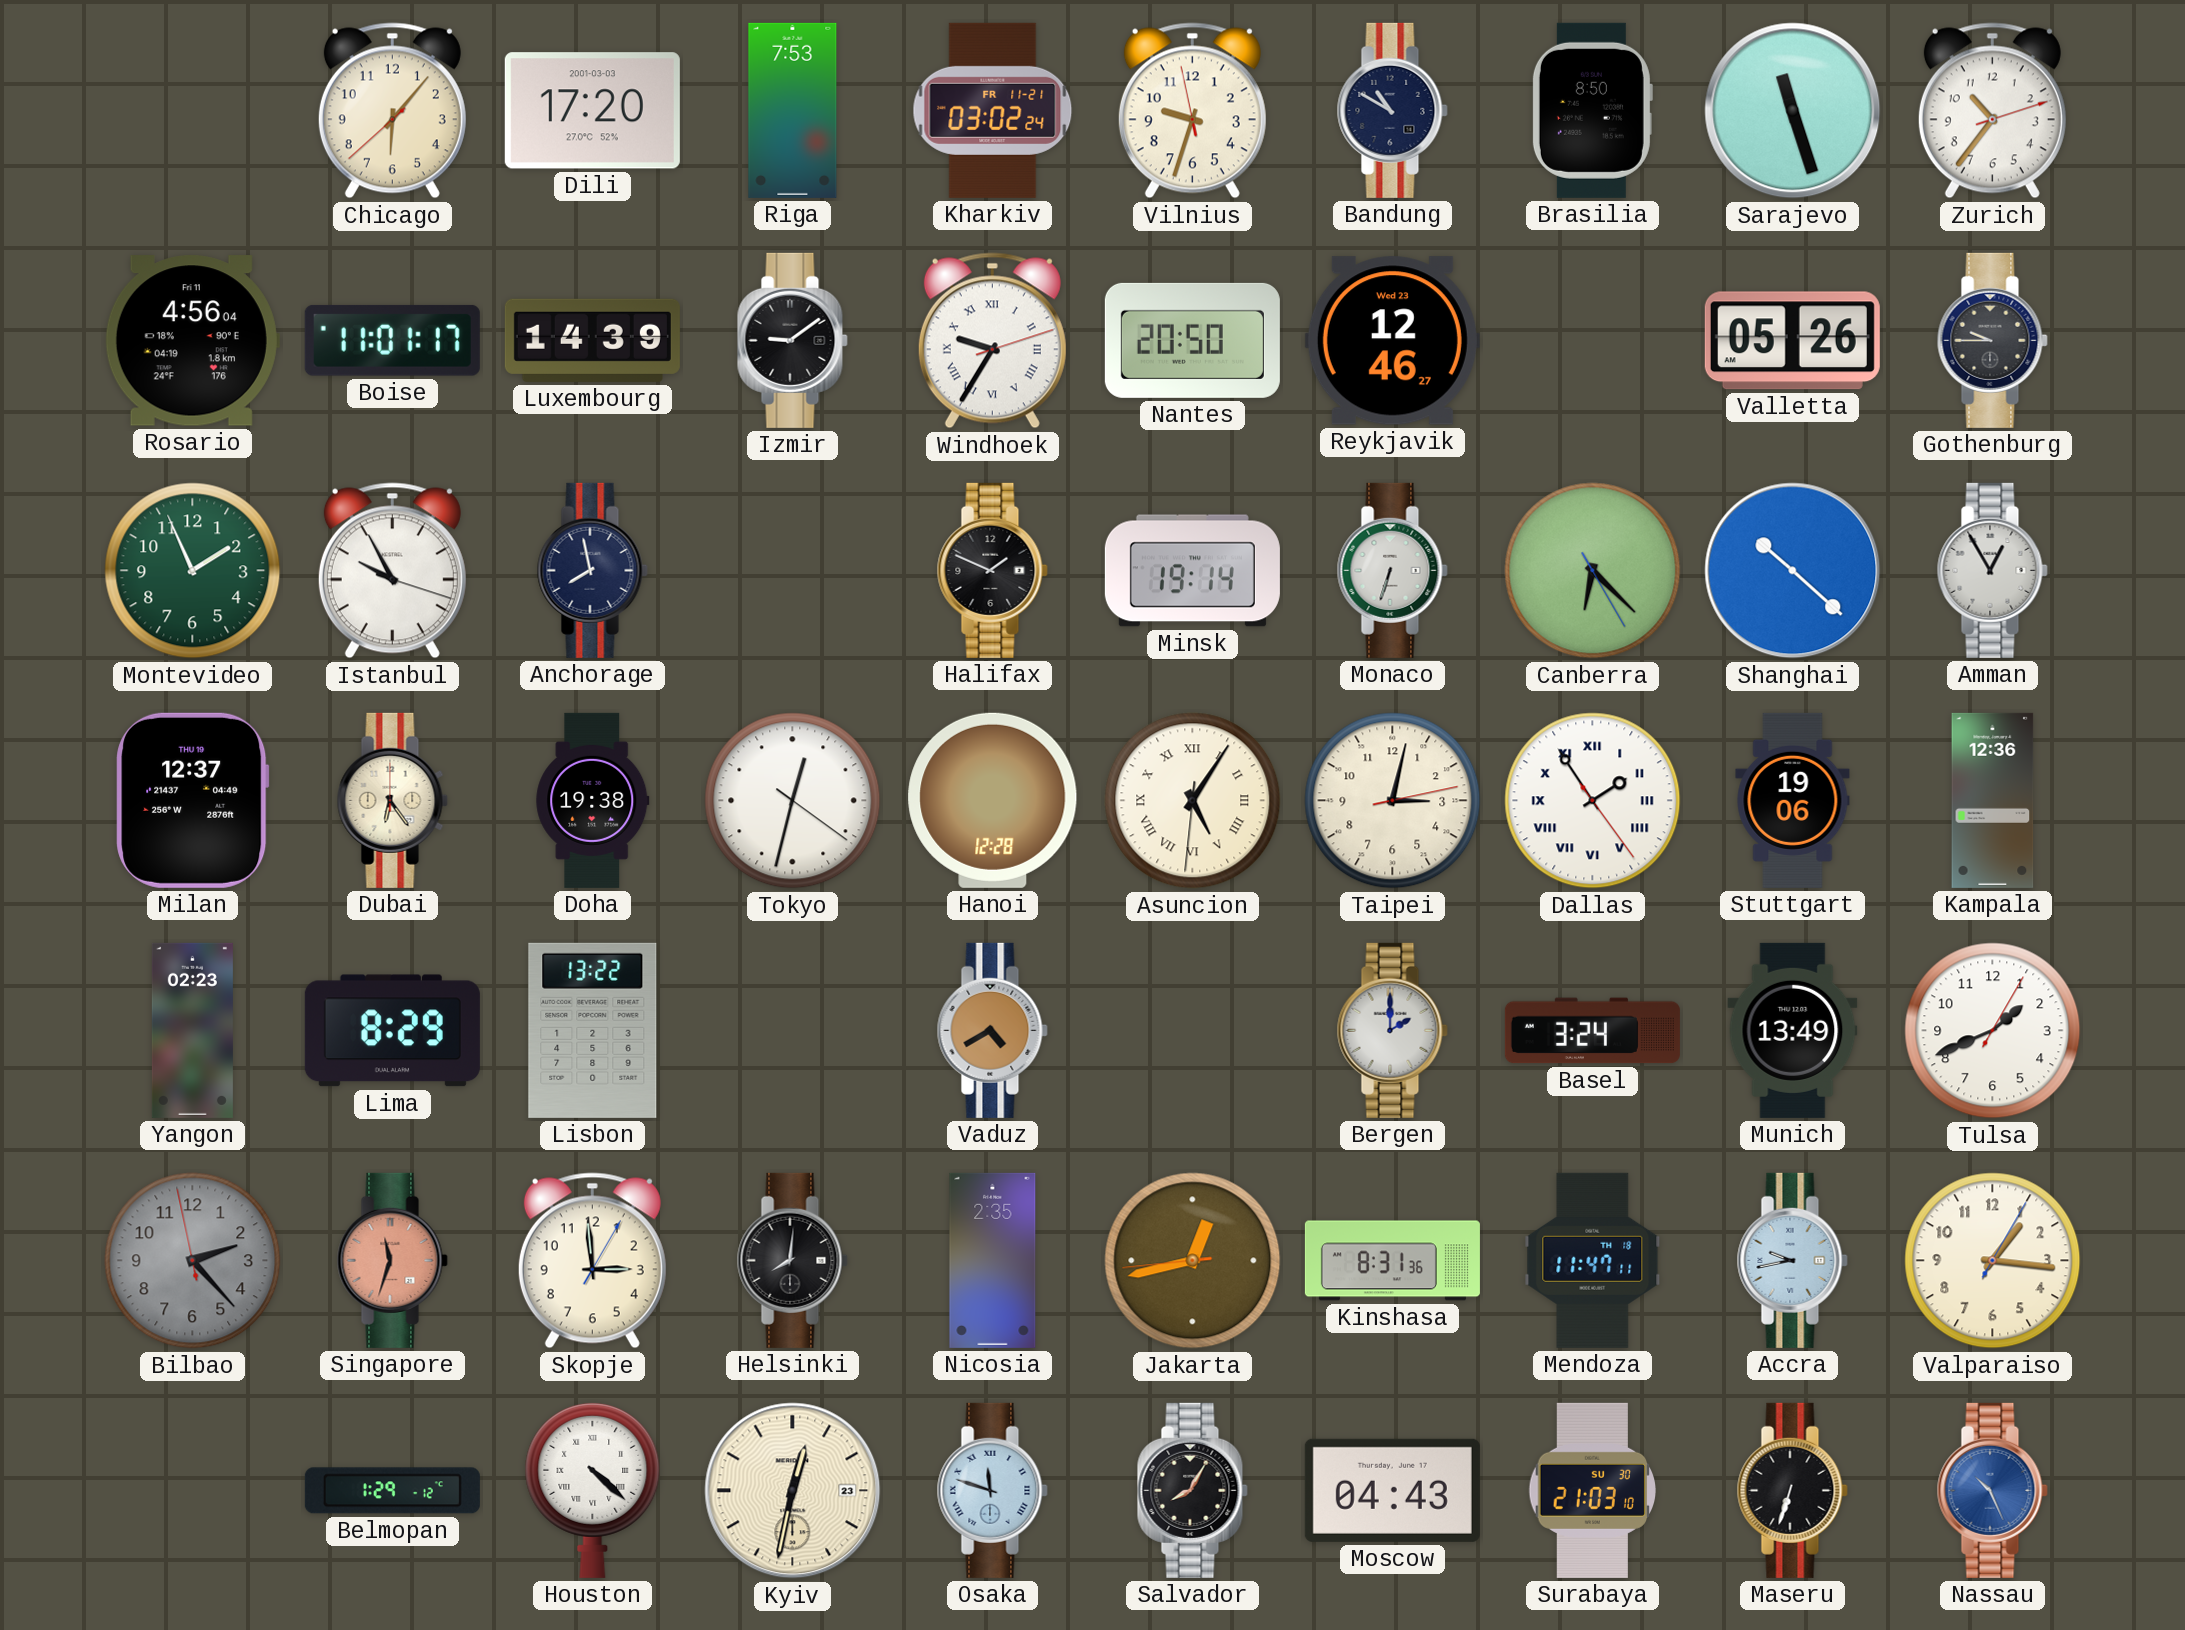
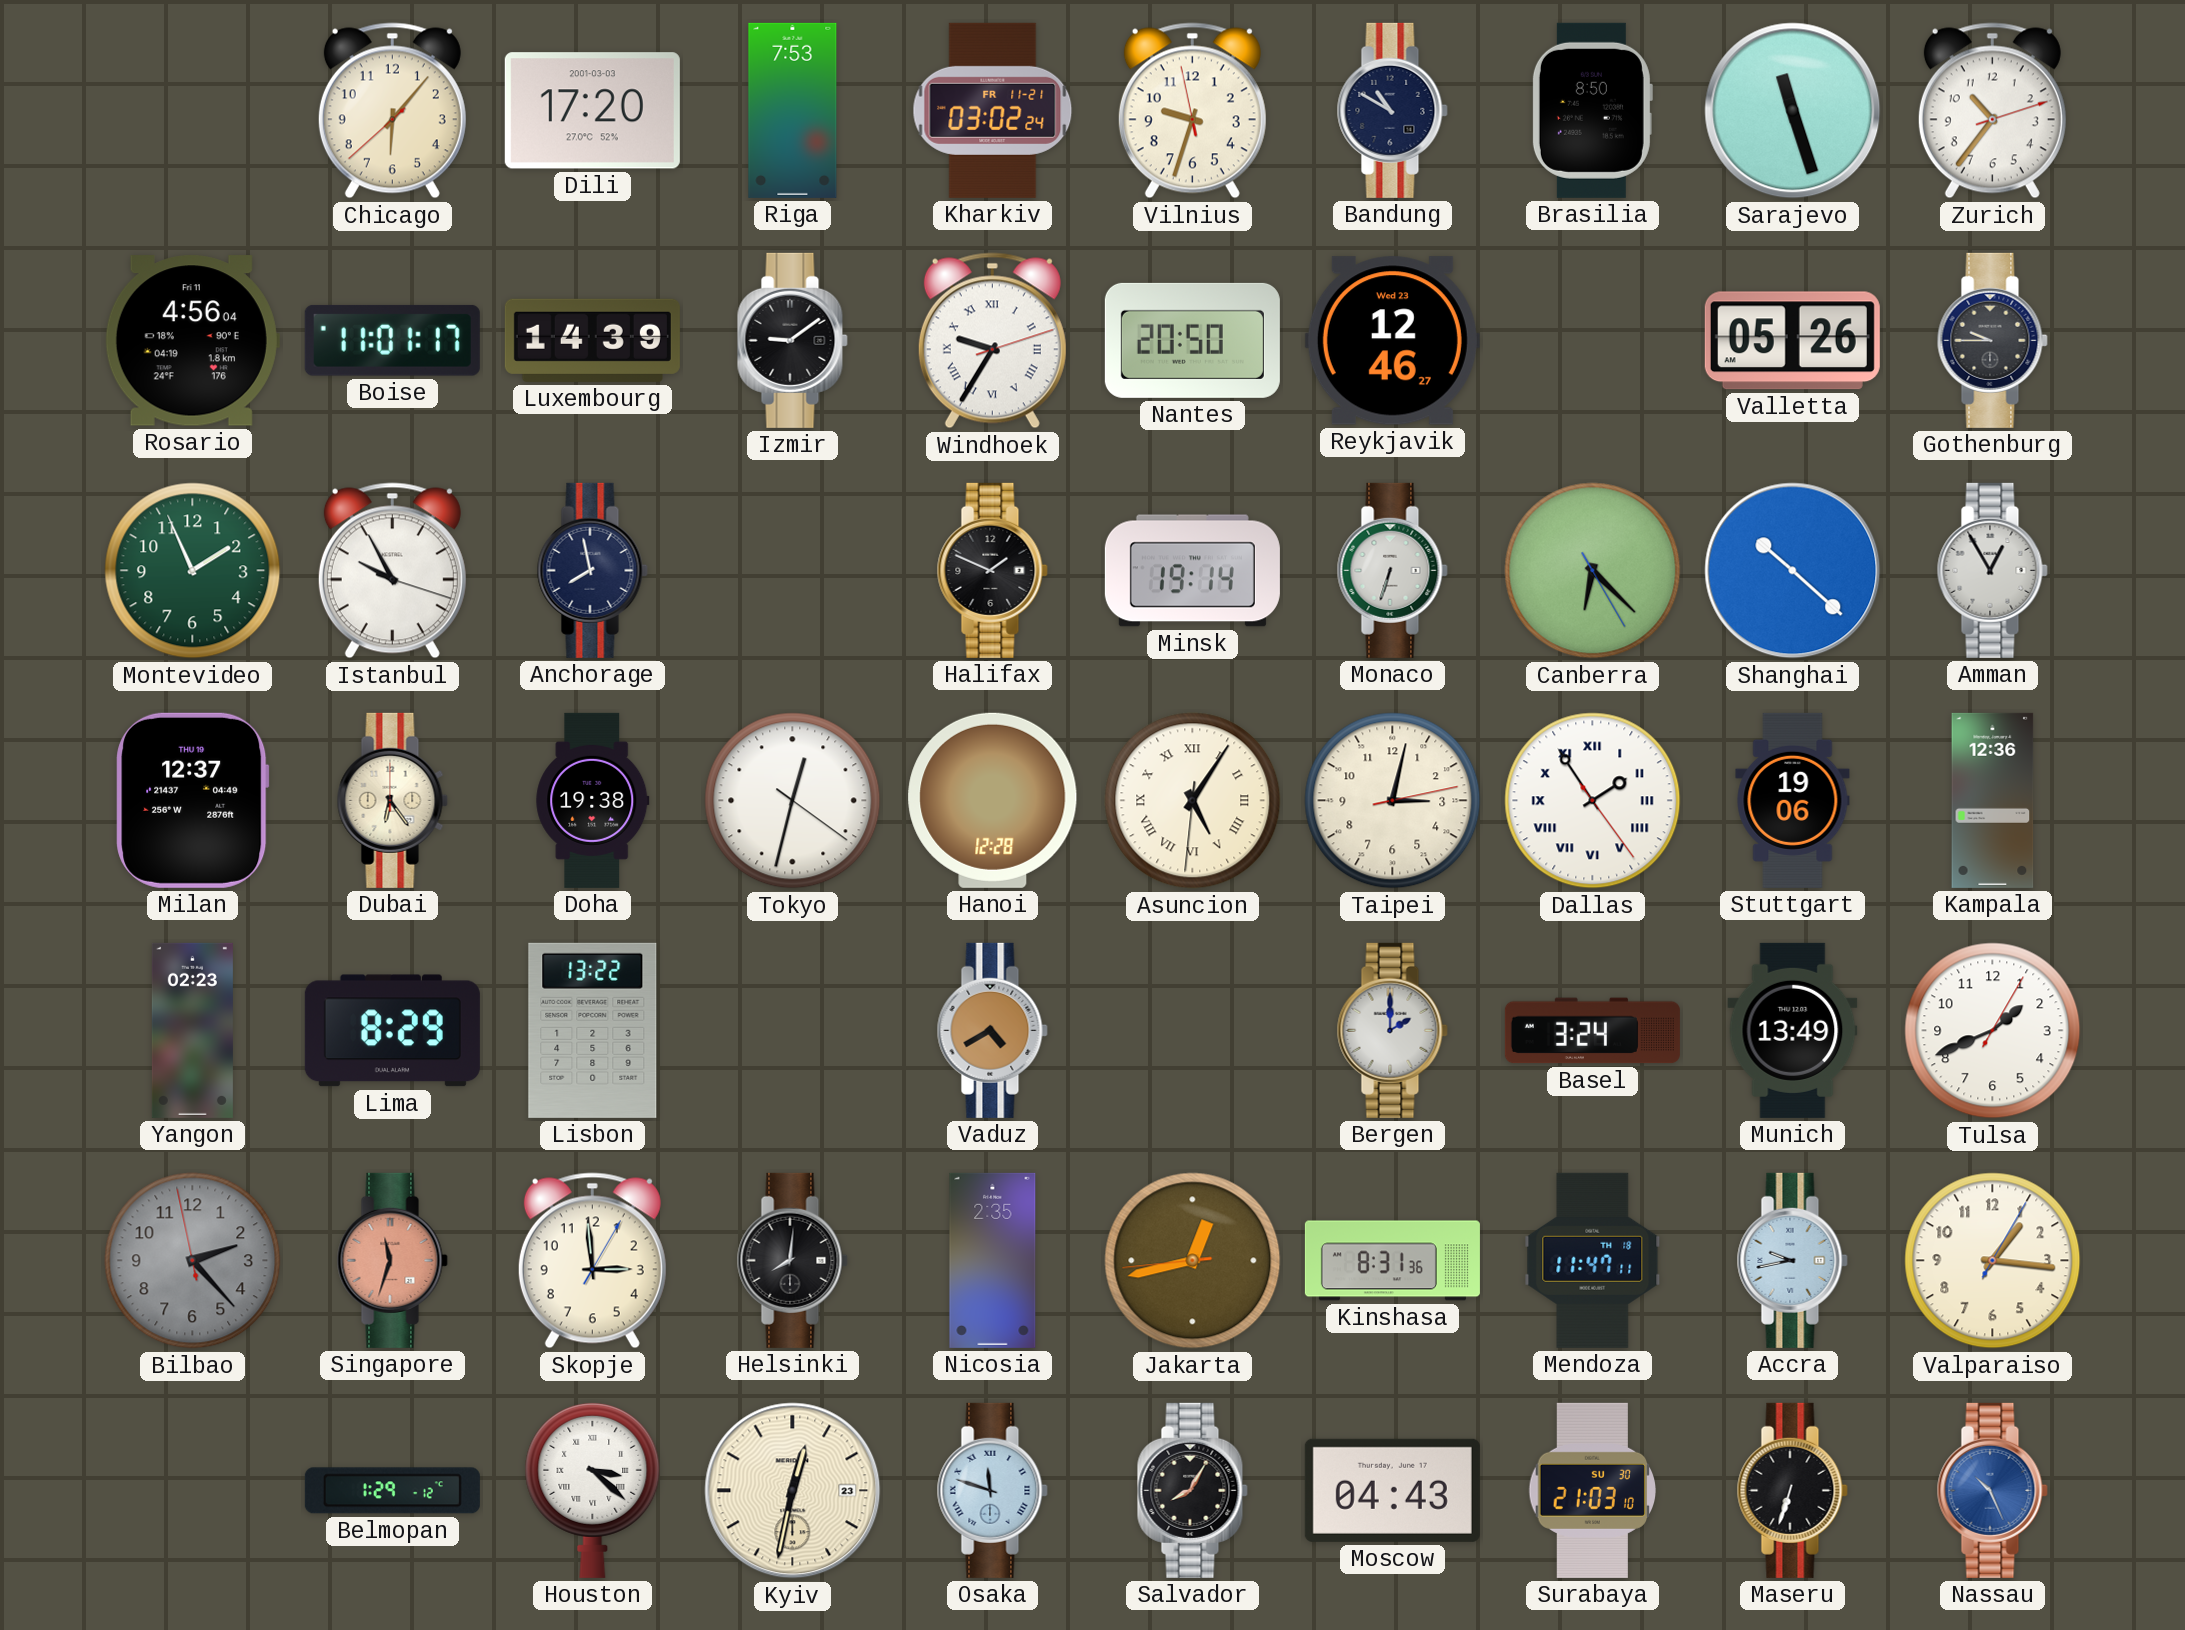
Houston: 4:22 -> 3:22 (593, 1490)
